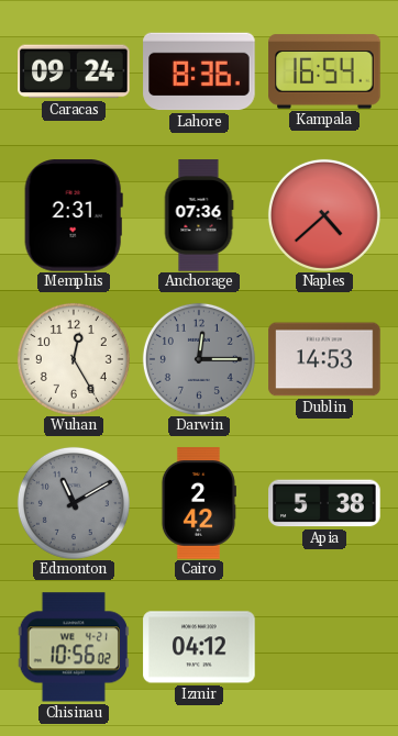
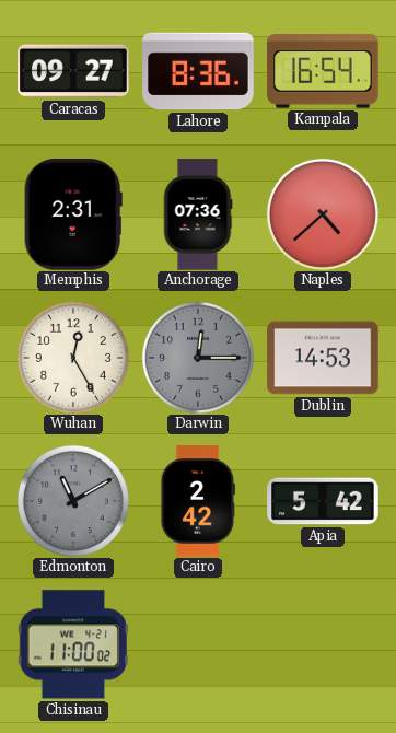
Caracas: 09:24 -> 09:27 (73, 71)
Apia: 5:38 -> 5:42 (323, 501)
Chisinau: 10:56 -> 11:00 (73, 644)
Izmir: 04:12 -> none (199, 647)
